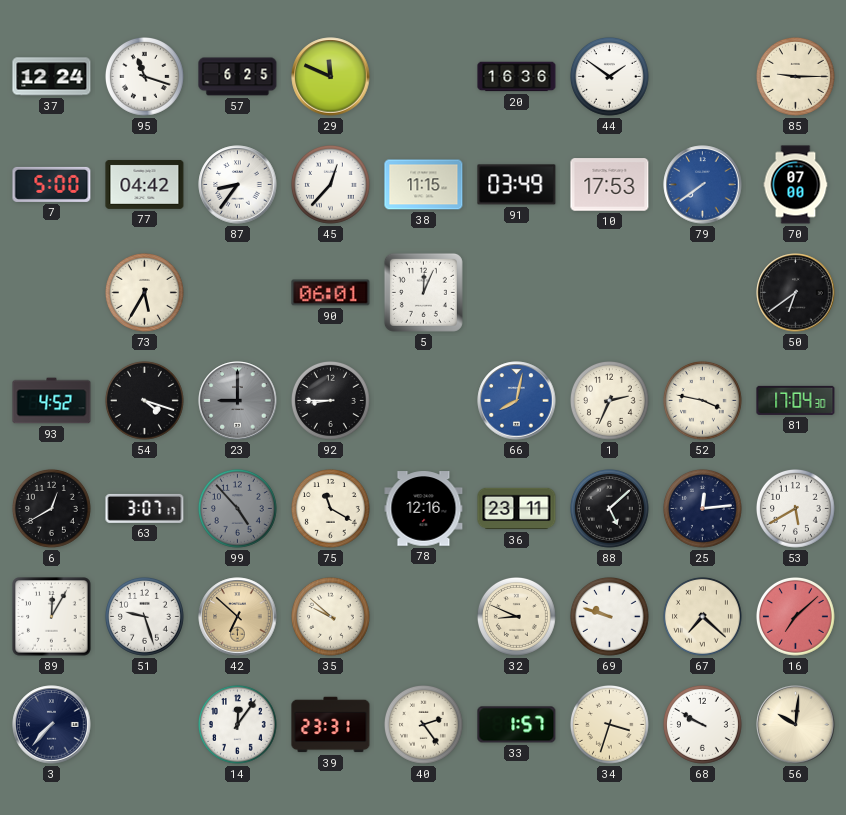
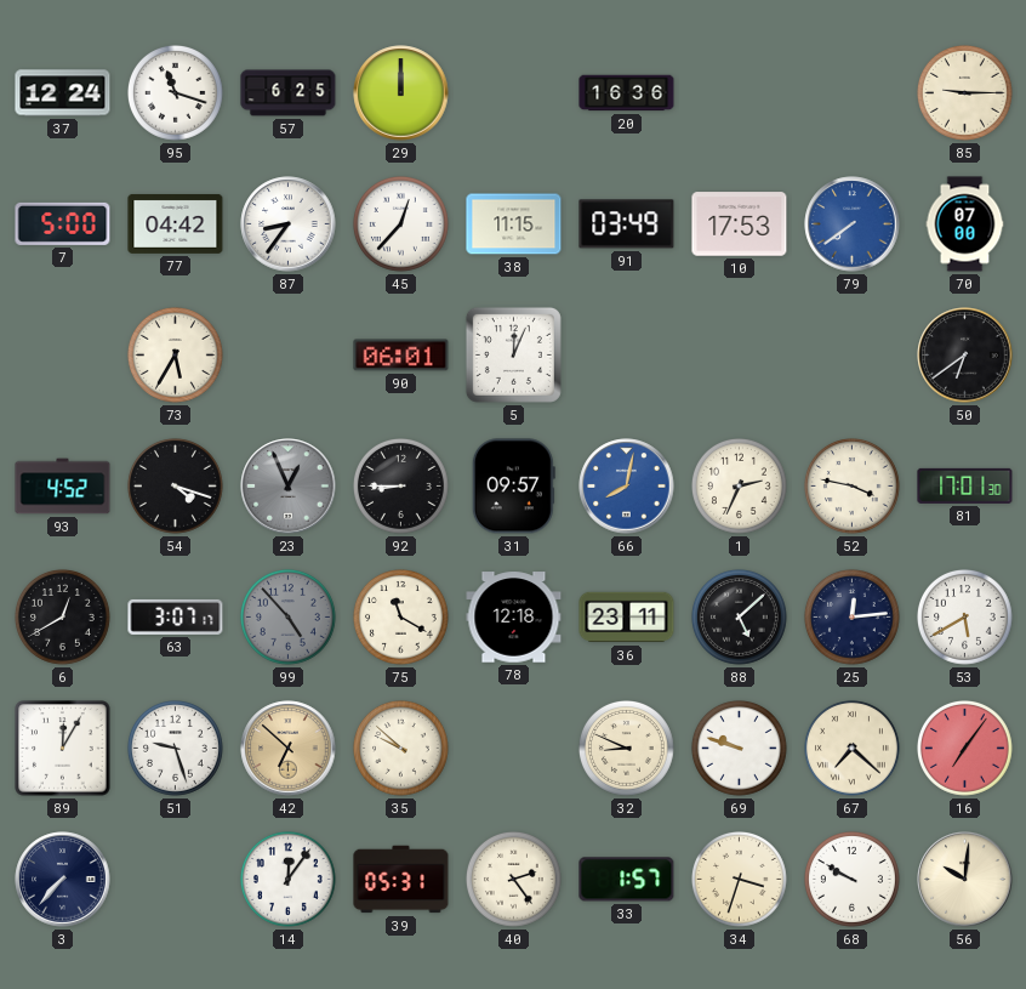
29: 11:49 -> 12:00 (401, 93)
44: 1:51 -> none (610, 77)
23: 9:00 -> 12:56 (289, 487)
31: none -> 09:57 (513, 487)
81: 17:04 -> 17:01 (965, 485)
78: 12:16 -> 12:18 (514, 618)
16: 7:08 -> 7:06 (965, 749)
39: 23:31 -> 05:31 (401, 880)
